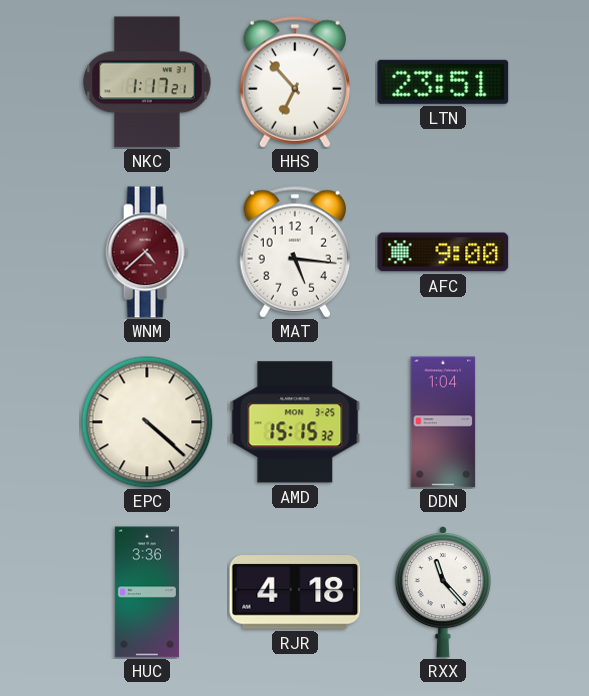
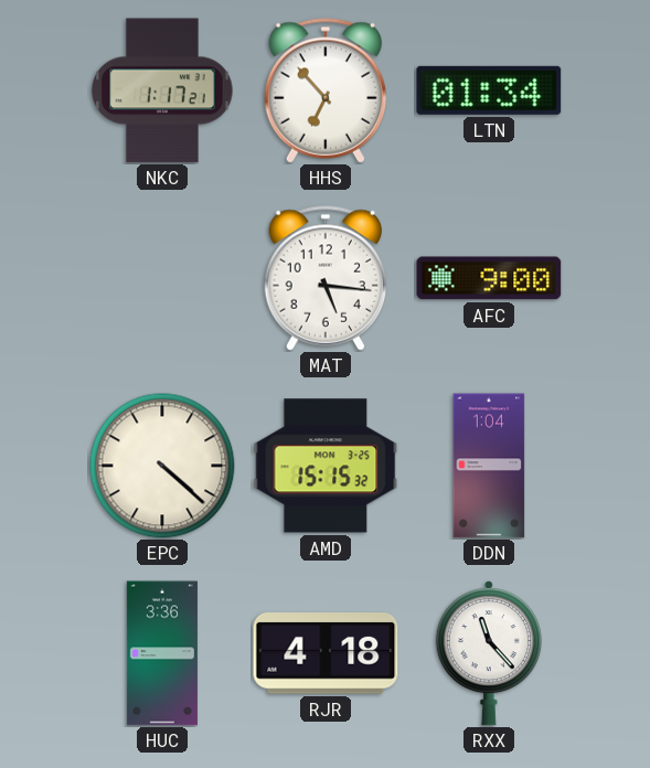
LTN: 23:51 -> 01:34 (489, 90)
WNM: 4:38 -> none (147, 252)
